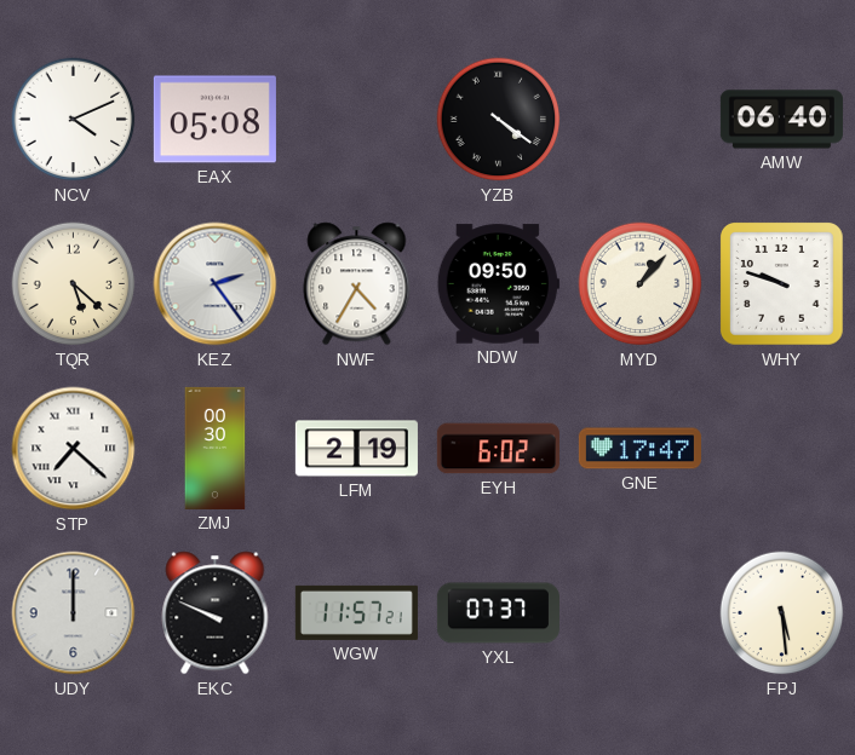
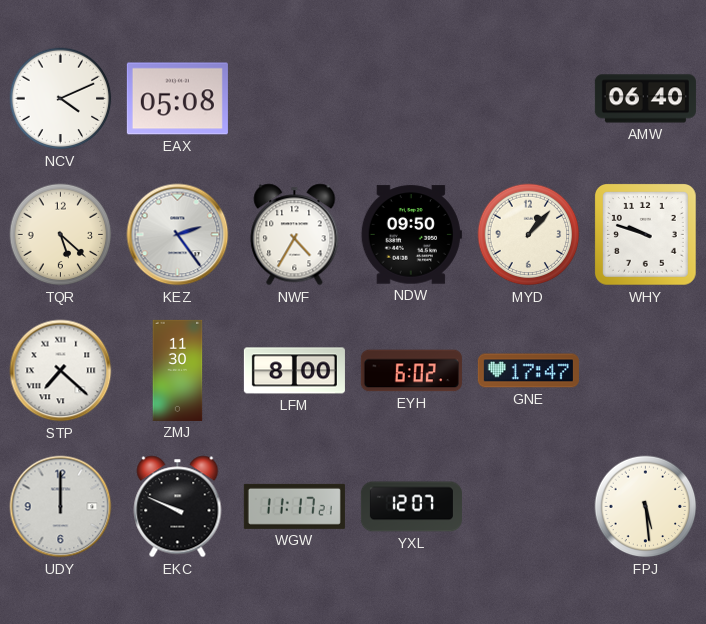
YZB: 4:21 -> none (499, 120)
ZMJ: 00:30 -> 11:30 (178, 370)
LFM: 2:19 -> 8:00 (294, 371)
WGW: 11:57 -> 11:17 (294, 506)
YXL: 07:37 -> 12:07 (411, 507)
